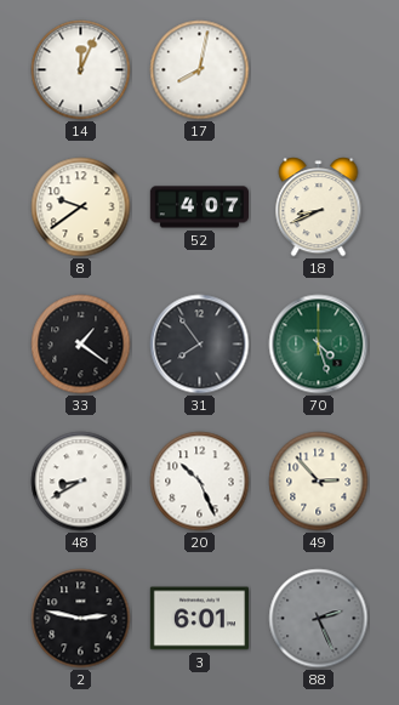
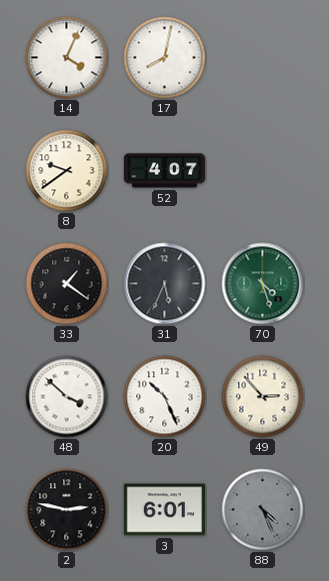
14: 12:04 -> 4:04 (67, 58)
18: 8:41 -> none (319, 207)
31: 7:54 -> 5:34 (165, 284)
48: 8:40 -> 3:52 (67, 397)
88: 2:26 -> 4:26 (263, 510)
